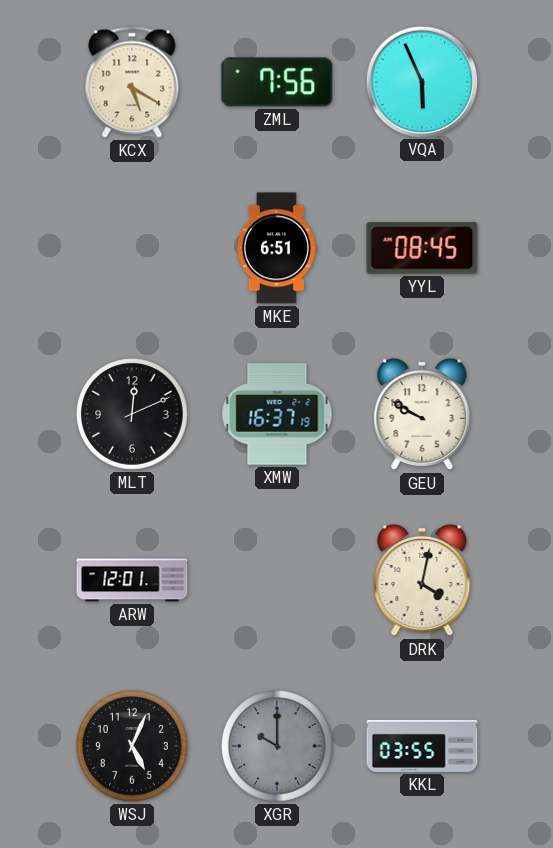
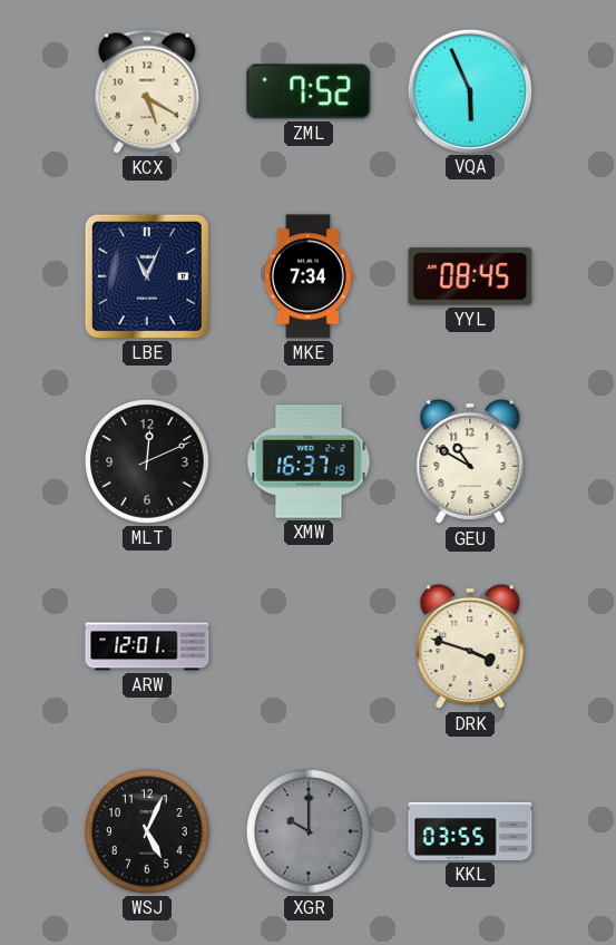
ZML: 7:56 -> 7:52 (309, 91)
LBE: none -> 11:04 (147, 276)
MKE: 6:51 -> 7:34 (309, 276)
GEU: 9:50 -> 10:50 (470, 461)
DRK: 4:02 -> 3:48 (470, 646)
